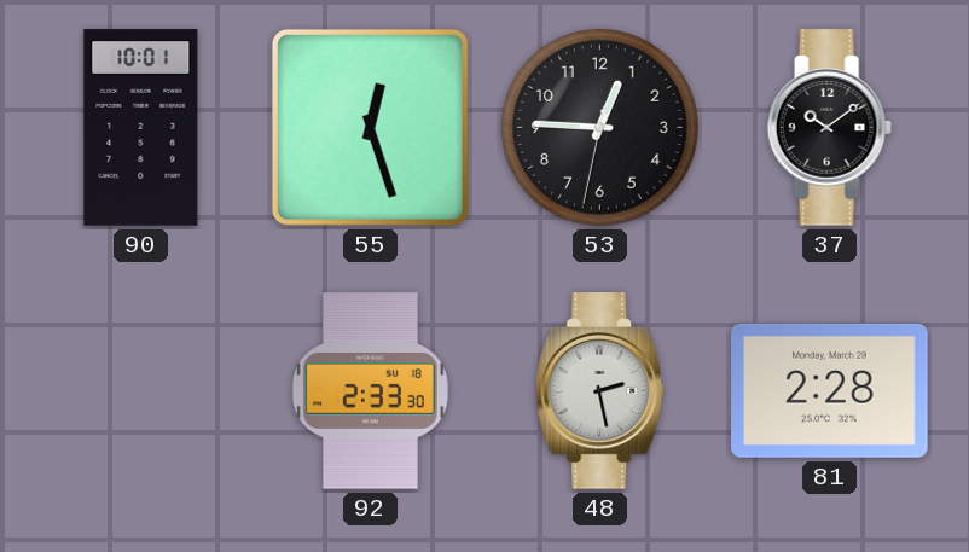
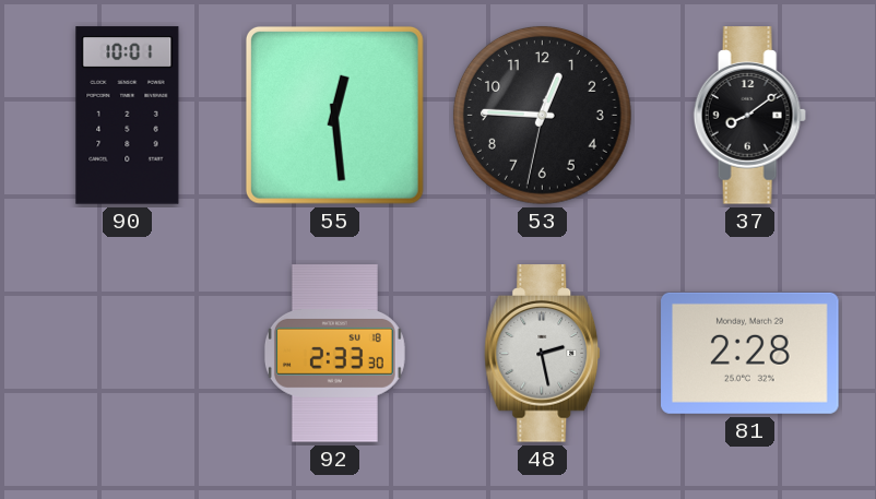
55: 12:27 -> 12:29 (334, 115)
37: 10:09 -> 8:09 (749, 116)
